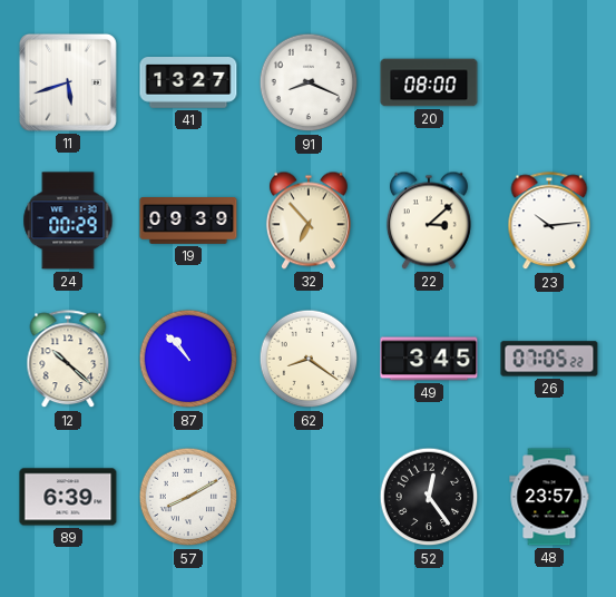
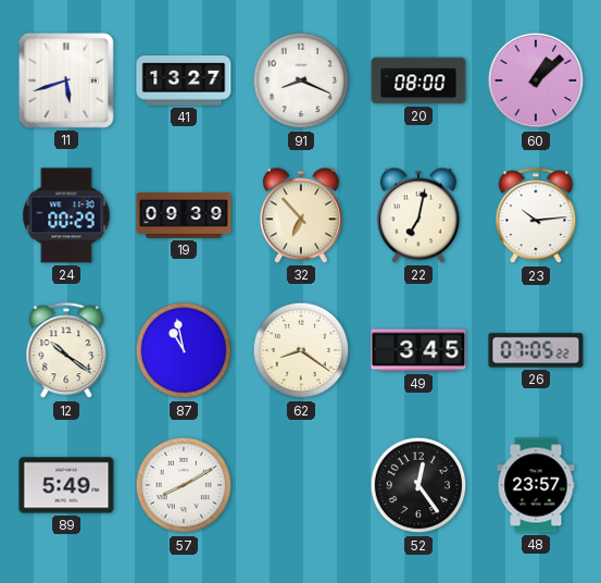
60: none -> 1:08 (536, 80)
22: 3:08 -> 7:02 (418, 215)
12: 10:22 -> 10:21 (66, 351)
87: 10:53 -> 10:58 (184, 350)
89: 6:39 -> 5:49 (66, 485)
